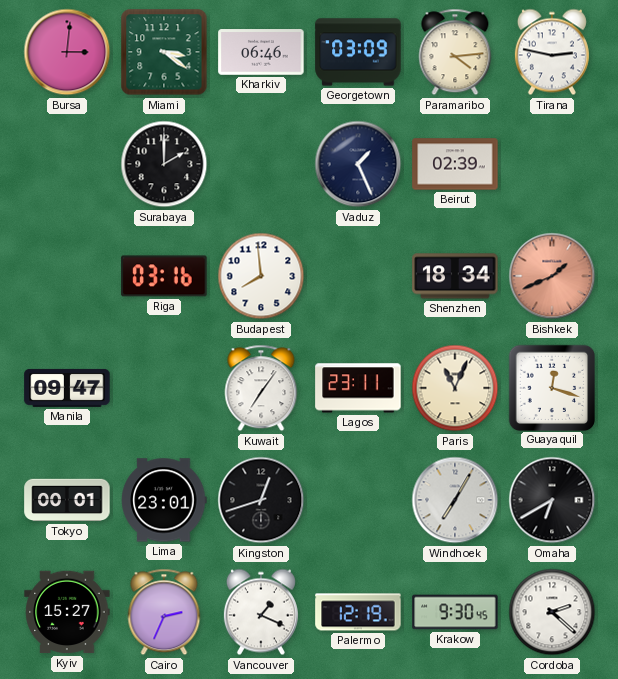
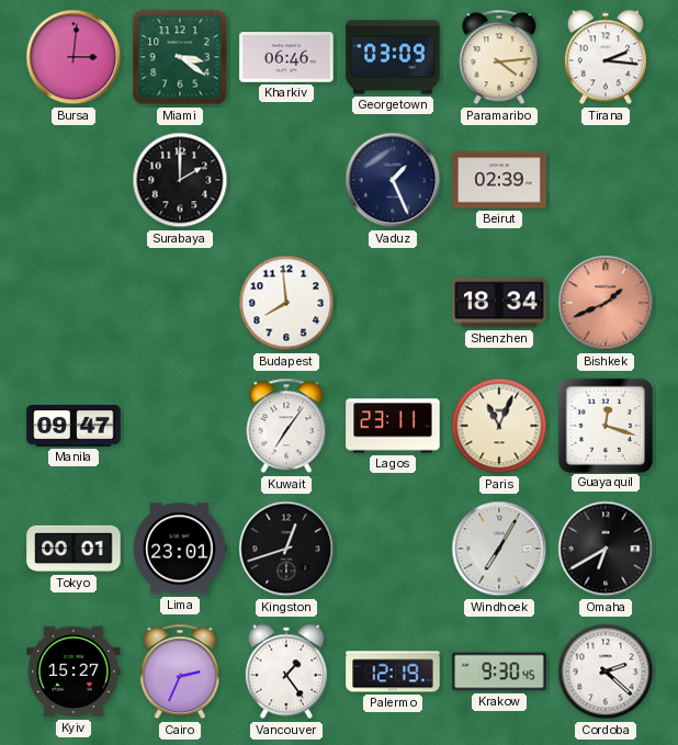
Tirana: 2:47 -> 2:16 (606, 57)
Riga: 03:16 -> none (164, 276)
Vancouver: 1:19 -> 1:24 (286, 671)
